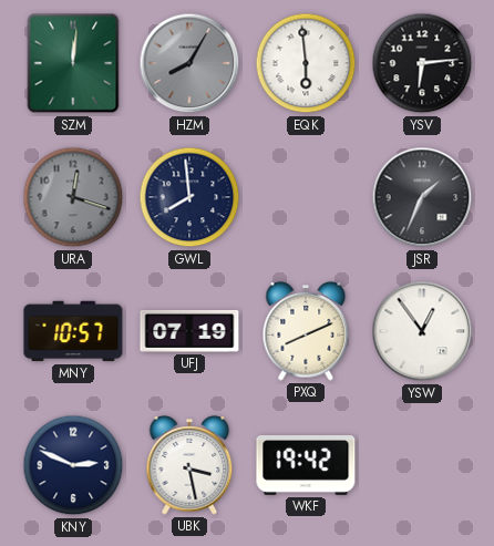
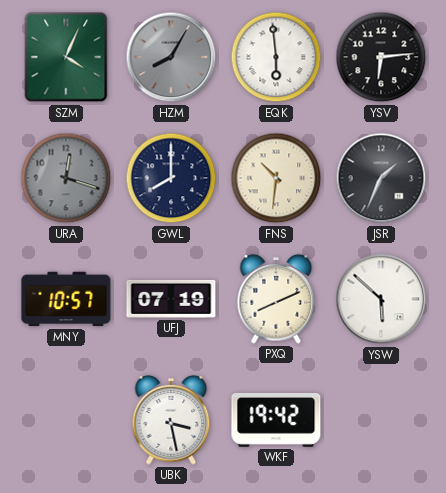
SZM: 12:01 -> 4:04 (66, 57)
GWL: 7:59 -> 8:00 (171, 178)
FNS: none -> 10:31 (276, 178)
YSW: 12:54 -> 5:52 (381, 299)
KNY: 2:49 -> none (73, 465)
